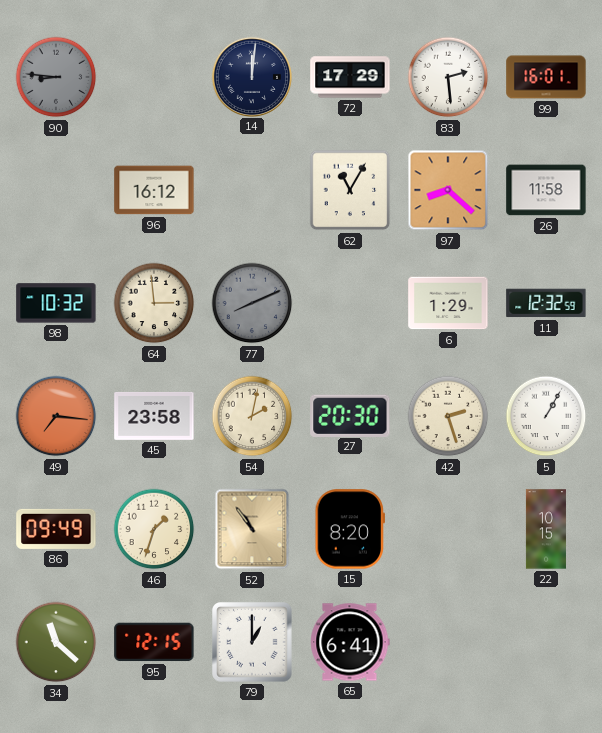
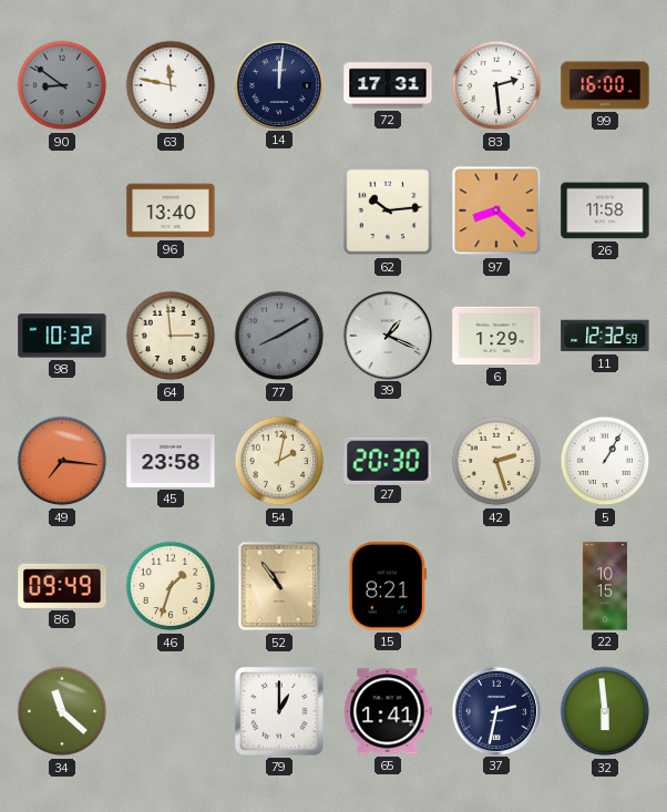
90: 8:46 -> 8:51 (62, 85)
63: none -> 11:47 (171, 85)
72: 17:29 -> 17:31 (388, 85)
99: 16:01 -> 16:00 (605, 85)
96: 16:12 -> 13:40 (171, 210)
62: 11:05 -> 10:14 (388, 210)
77: 8:11 -> 8:10 (279, 336)
39: none -> 1:19 (387, 335)
15: 8:20 -> 8:21 (387, 586)
95: 12:15 -> none (154, 642)
65: 6:41 -> 1:41 (388, 711)
37: none -> 2:32 (495, 710)
32: none -> 5:59 (605, 711)
